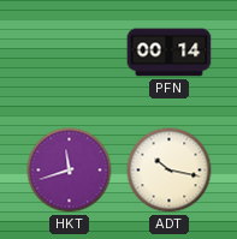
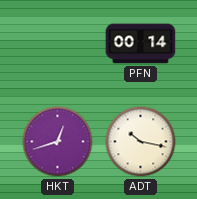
HKT: 11:42 -> 12:42 (58, 142)
